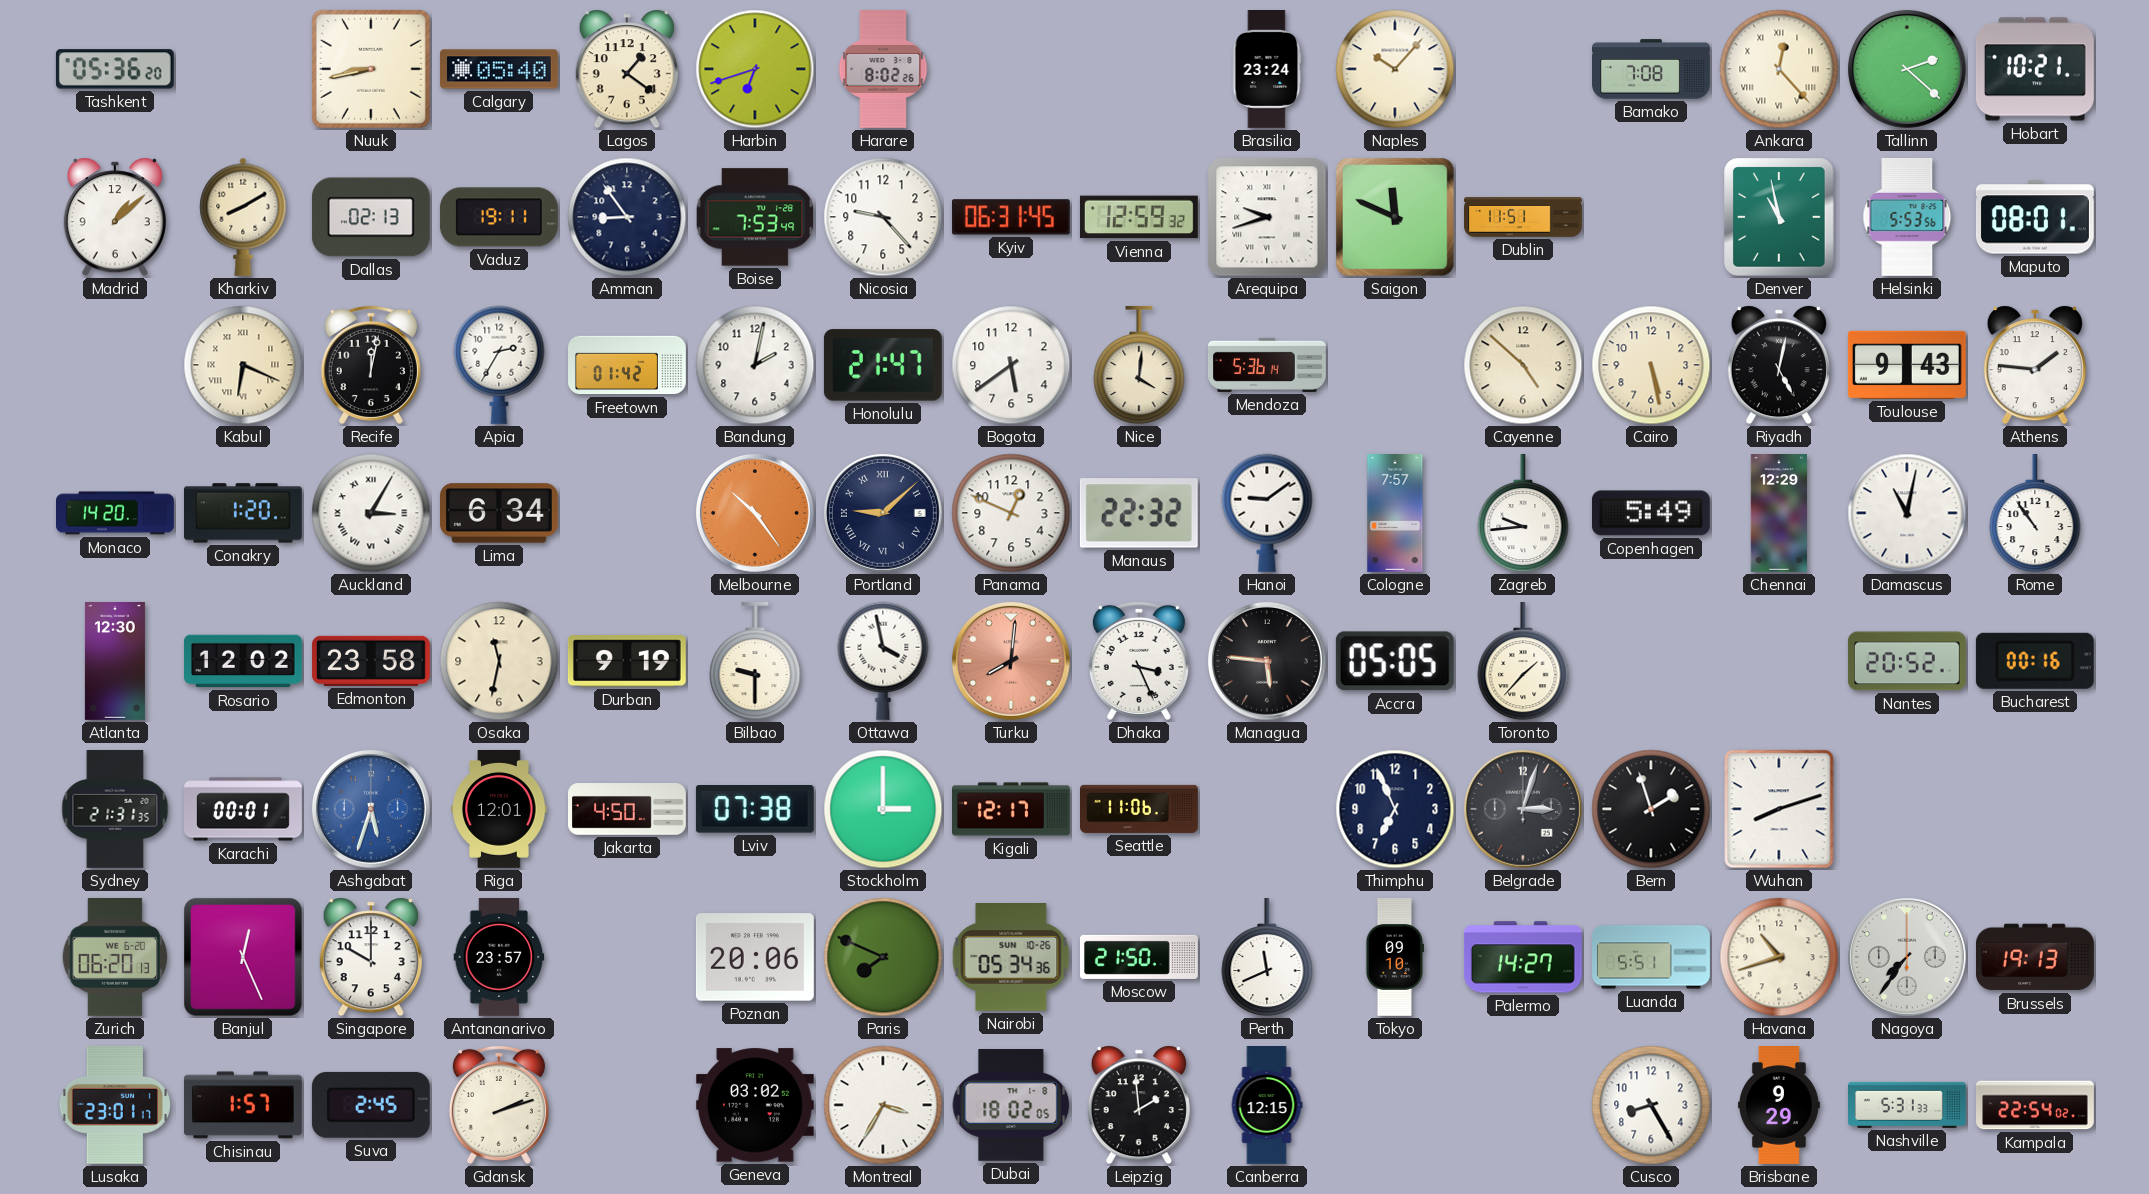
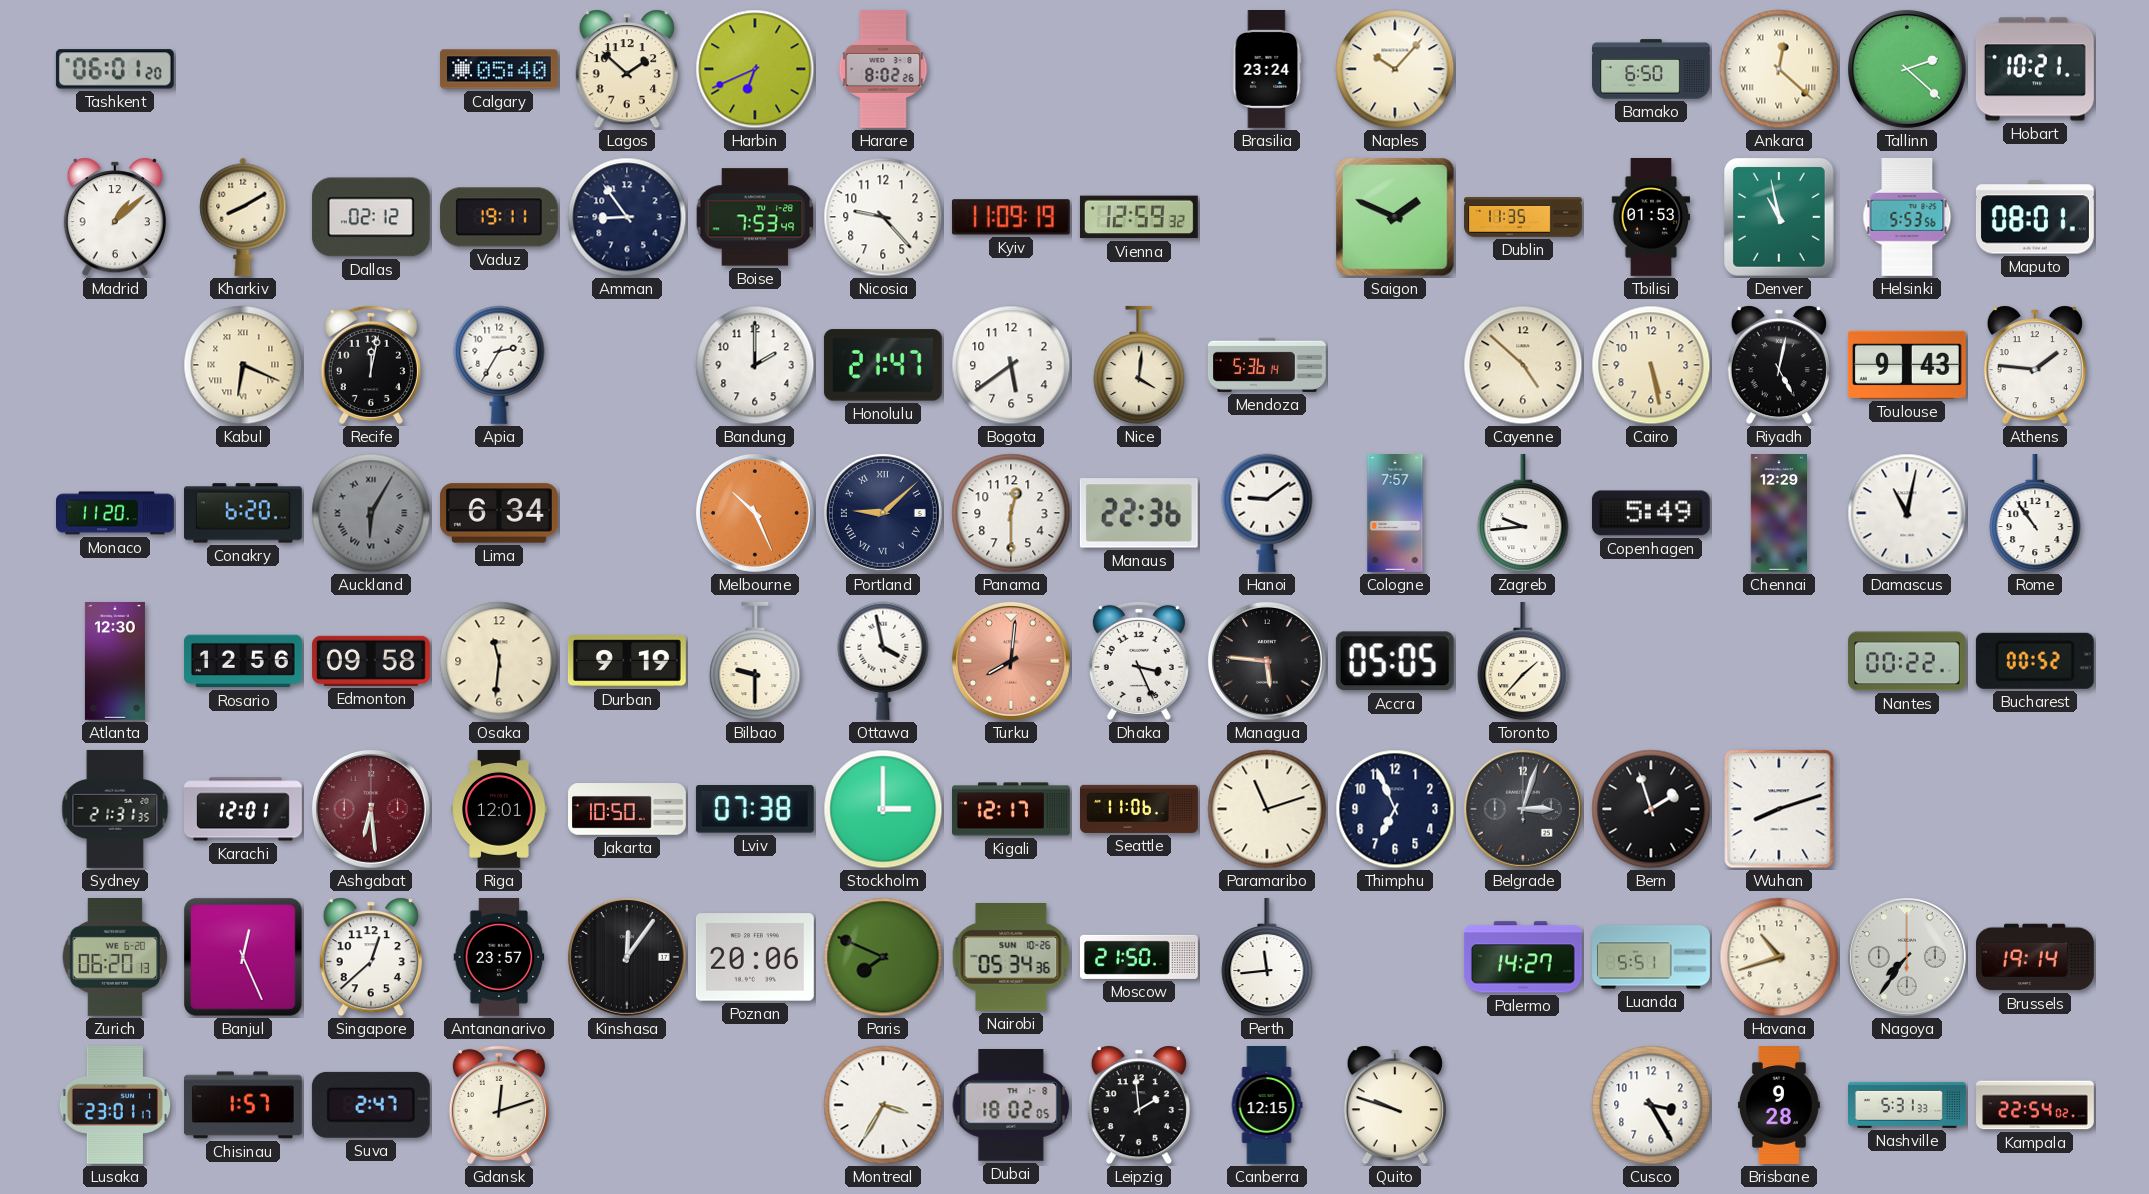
Tashkent: 05:36 -> 06:01 (115, 69)
Nuuk: 8:43 -> none (371, 69)
Lagos: 1:21 -> 1:52 (627, 69)
Harbin: 6:42 -> 6:41 (755, 69)
Bamako: 7:08 -> 6:50 (1652, 69)
Ankara: 12:23 -> 12:22 (1779, 69)
Dallas: 02:13 -> 02:12 (371, 217)
Kyiv: 06:31 -> 11:09 (1011, 217)
Arequipa: 9:42 -> none (1267, 217)
Saigon: 11:49 -> 1:49 (1396, 218)
Dublin: 11:51 -> 11:35 (1524, 217)
Tbilisi: none -> 01:53 (1651, 218)
Freetown: 01:42 -> none (628, 365)
Bandung: 2:02 -> 2:00 (755, 365)
Monaco: 14:20 -> 11:20 (116, 513)
Conakry: 1:20 -> 6:20 (243, 513)
Auckland: 3:05 -> 6:05 (371, 513)
Auckland dial: white -> grey (371, 513)
Melbourne: 10:24 -> 10:26 (755, 513)
Panama: 12:49 -> 12:30 (1011, 513)
Manaus: 22:32 -> 22:36 (1139, 513)
Rosario: 12:02 -> 12:56 (243, 661)
Edmonton: 23:58 -> 09:58 (371, 661)
Osaka: 11:32 -> 11:31 (499, 661)
Nantes: 20:52 -> 00:22 (1907, 661)
Bucharest: 00:16 -> 00:52 (2035, 661)
Karachi: 00:01 -> 12:01 (244, 809)
Ashgabat: 5:33 -> 6:29 (371, 809)
Ashgabat dial: blue -> burgundy (371, 809)
Jakarta: 4:50 -> 10:50 (628, 809)
Paramaribo: none -> 11:12 (1267, 809)
Singapore: 10:00 -> 12:38 (371, 957)
Kinshasa: none -> 12:06 (627, 957)
Perth: 11:41 -> 11:44 (1267, 957)
Tokyo: 09:10 -> none (1394, 958)
Brussels: 19:13 -> 19:14 (2035, 957)
Suva: 2:45 -> 2:47 (371, 1105)
Gdansk: 2:12 -> 12:12 (499, 1105)
Geneva: 03:02 -> none (755, 1105)
Quito: none -> 9:48 (1395, 1105)
Cusco: 8:25 -> 3:25 (1651, 1105)
Brisbane: 9:29 -> 9:28 (1779, 1106)
